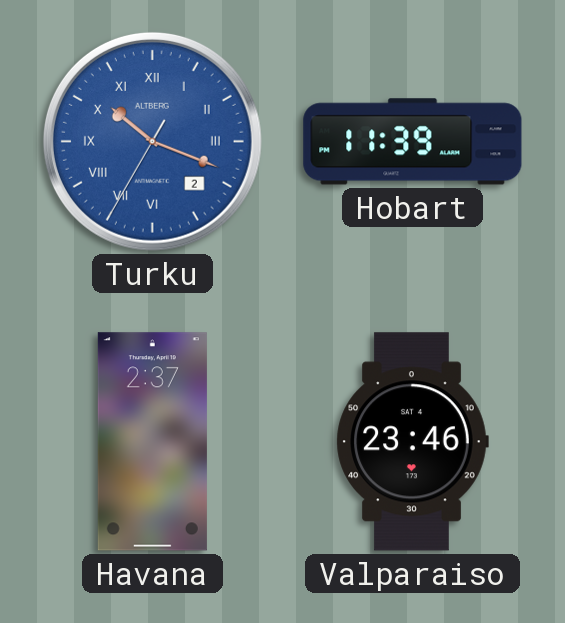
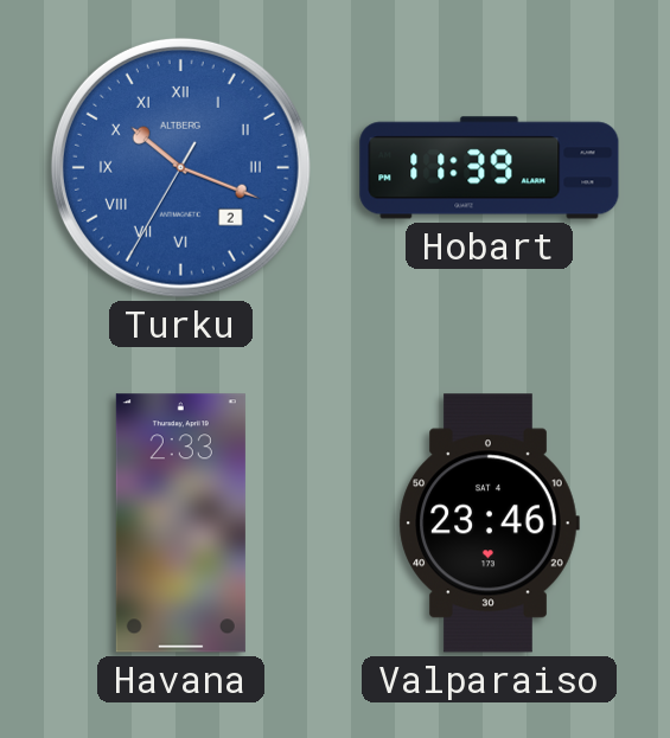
Havana: 2:37 -> 2:33 (180, 524)
